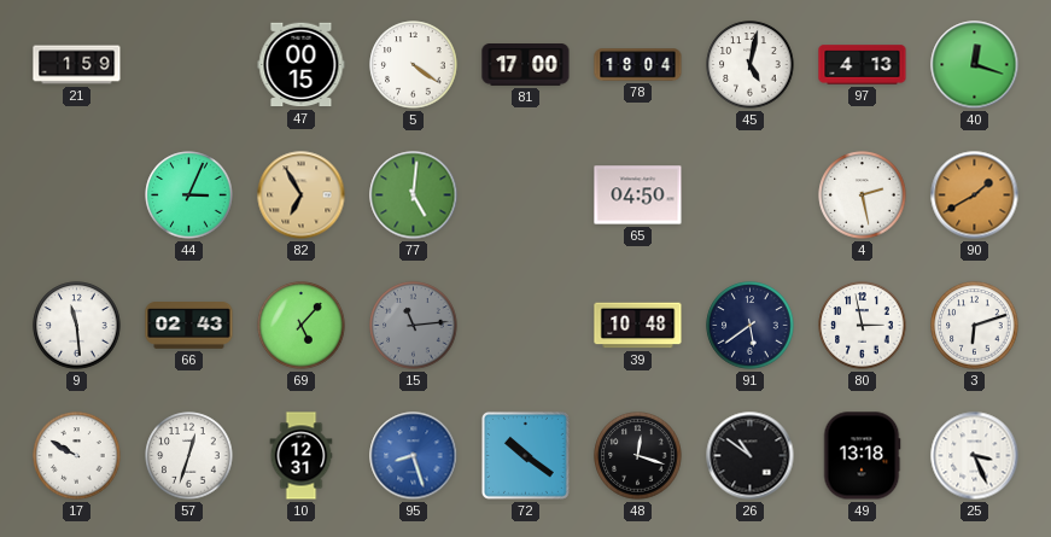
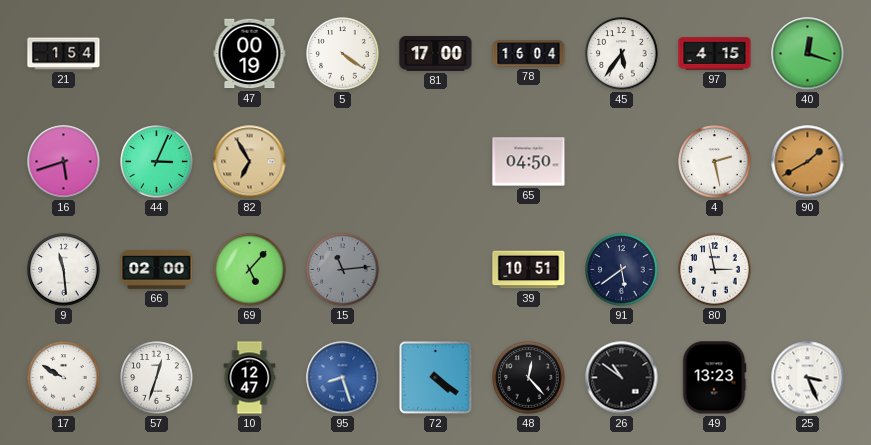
21: 1:59 -> 1:54 (64, 54)
47: 00:15 -> 00:19 (250, 54)
78: 18:04 -> 16:04 (529, 54)
45: 5:02 -> 5:36 (622, 54)
97: 4:13 -> 4:15 (715, 54)
16: none -> 5:42 (64, 162)
77: 5:01 -> none (414, 195)
66: 02:43 -> 02:00 (157, 270)
39: 10:48 -> 10:51 (529, 270)
3: 6:12 -> none (975, 326)
10: 12:31 -> 12:47 (250, 378)
72: 10:21 -> 4:21 (435, 377)
48: 12:18 -> 12:23 (529, 378)
49: 13:18 -> 13:23 (714, 378)
